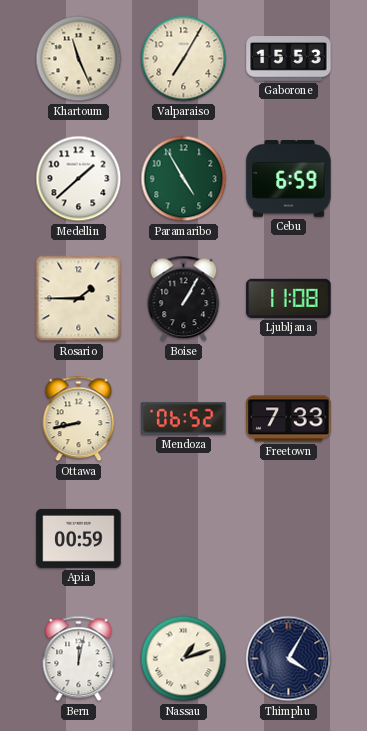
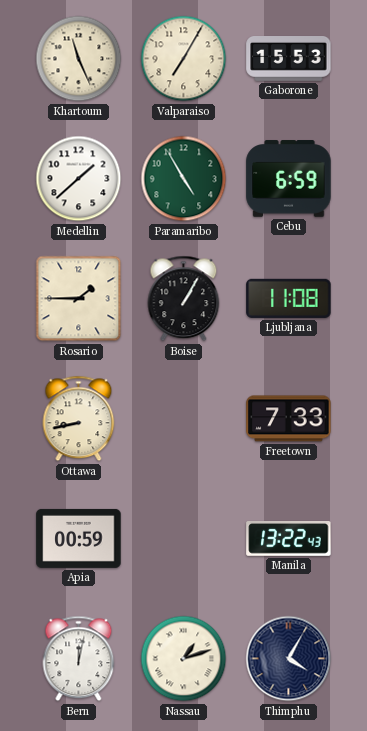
Mendoza: 06:52 -> none (184, 419)
Manila: none -> 13:22 (289, 539)
